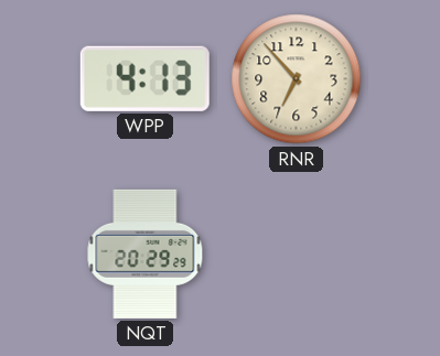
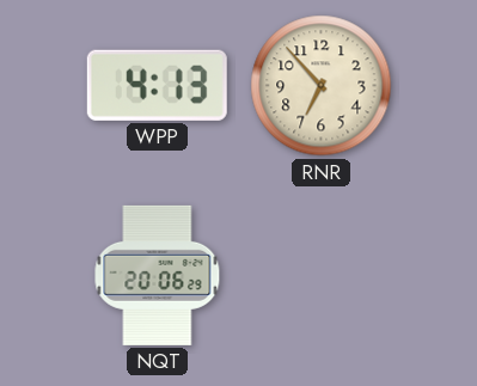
NQT: 20:29 -> 20:06 (158, 275)
